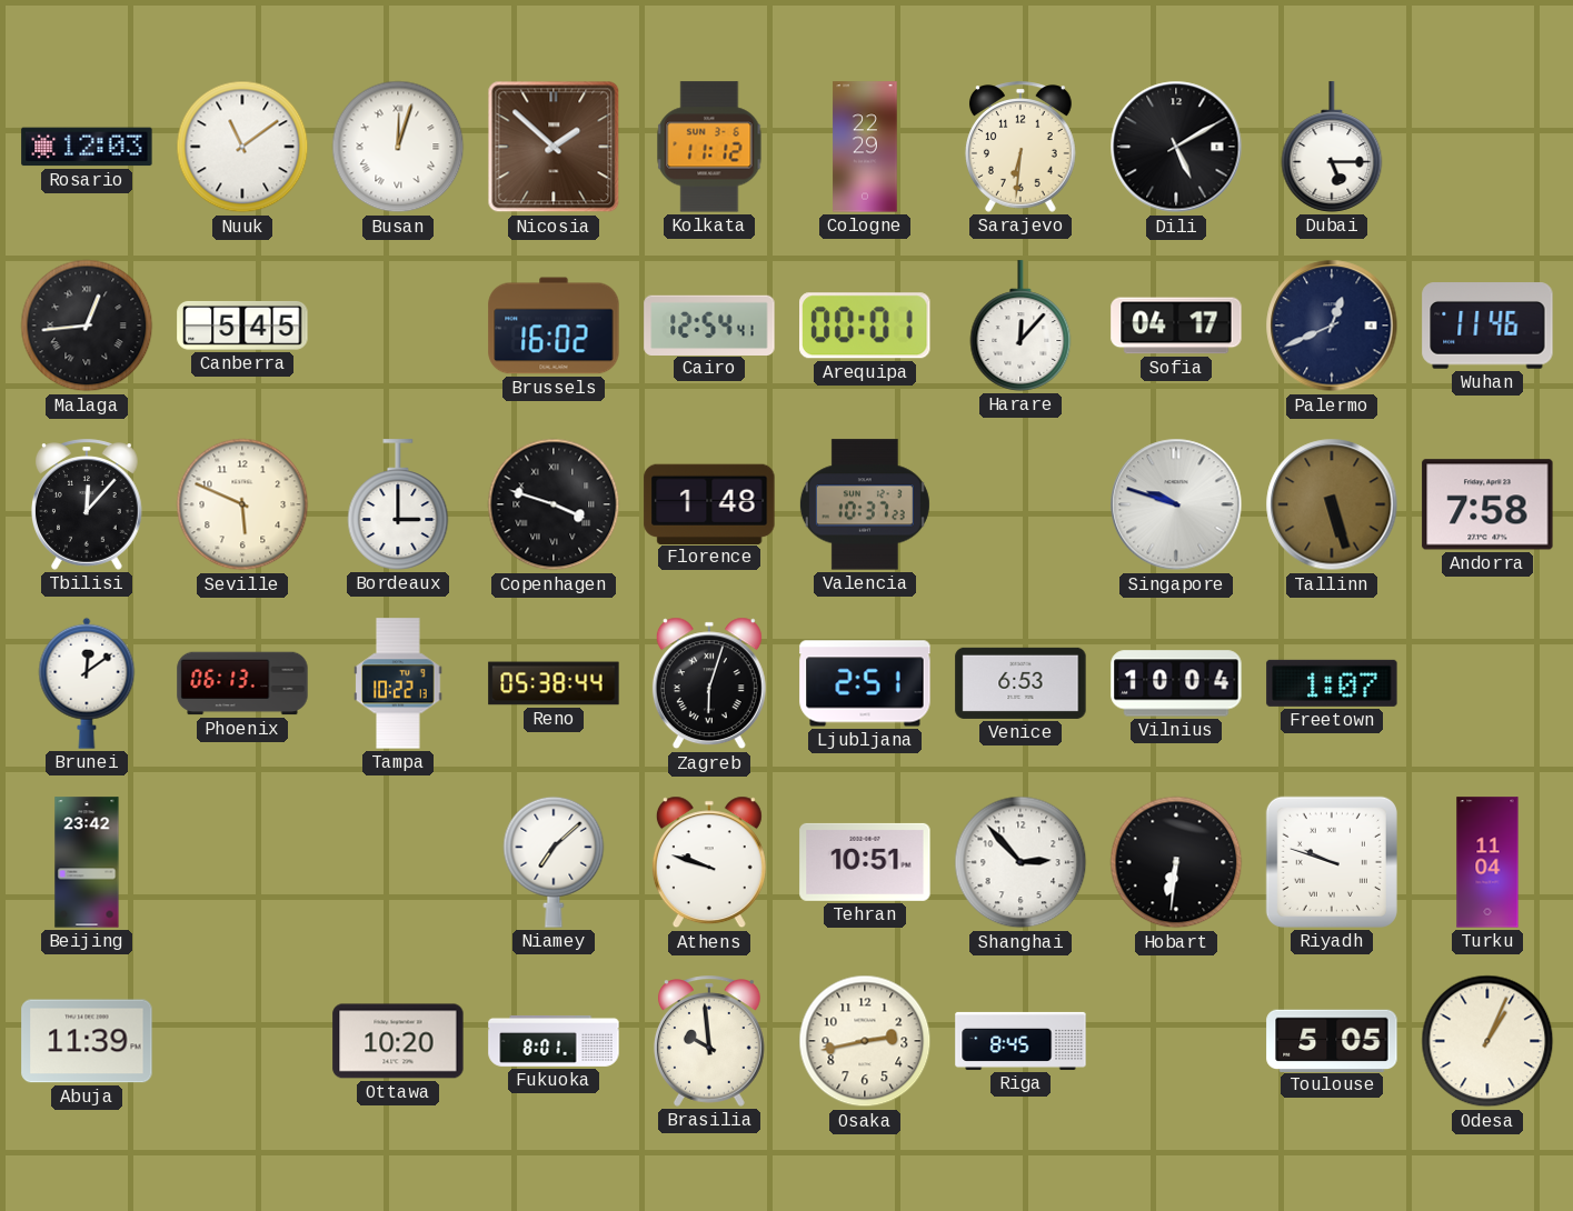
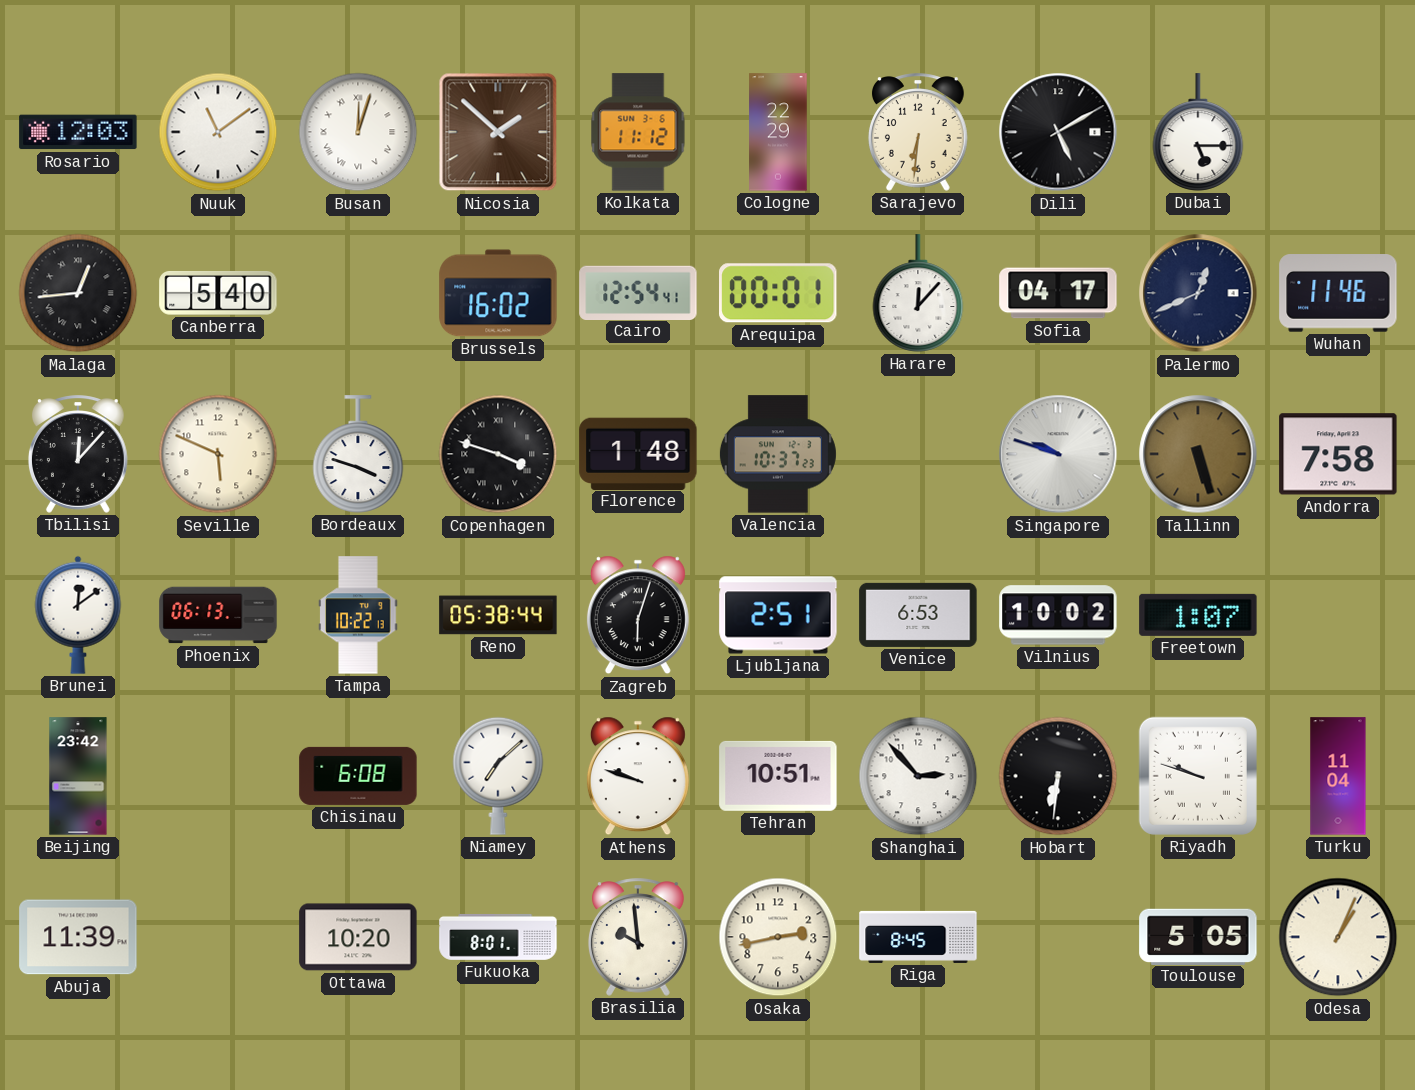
Canberra: 5:45 -> 5:40 (218, 293)
Bordeaux: 3:00 -> 3:48 (358, 454)
Vilnius: 10:04 -> 10:02 (1058, 615)
Chisinau: none -> 6:08 (358, 776)
